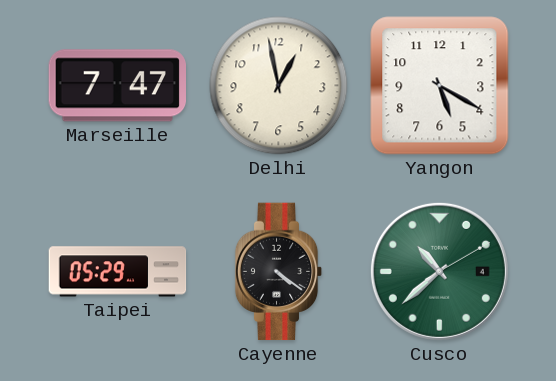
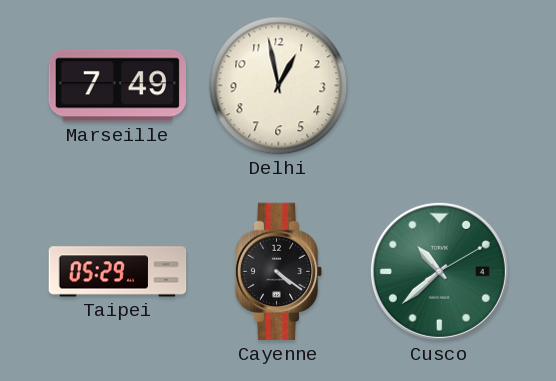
Marseille: 7:47 -> 7:49 (117, 86)
Yangon: 5:20 -> none (440, 86)
